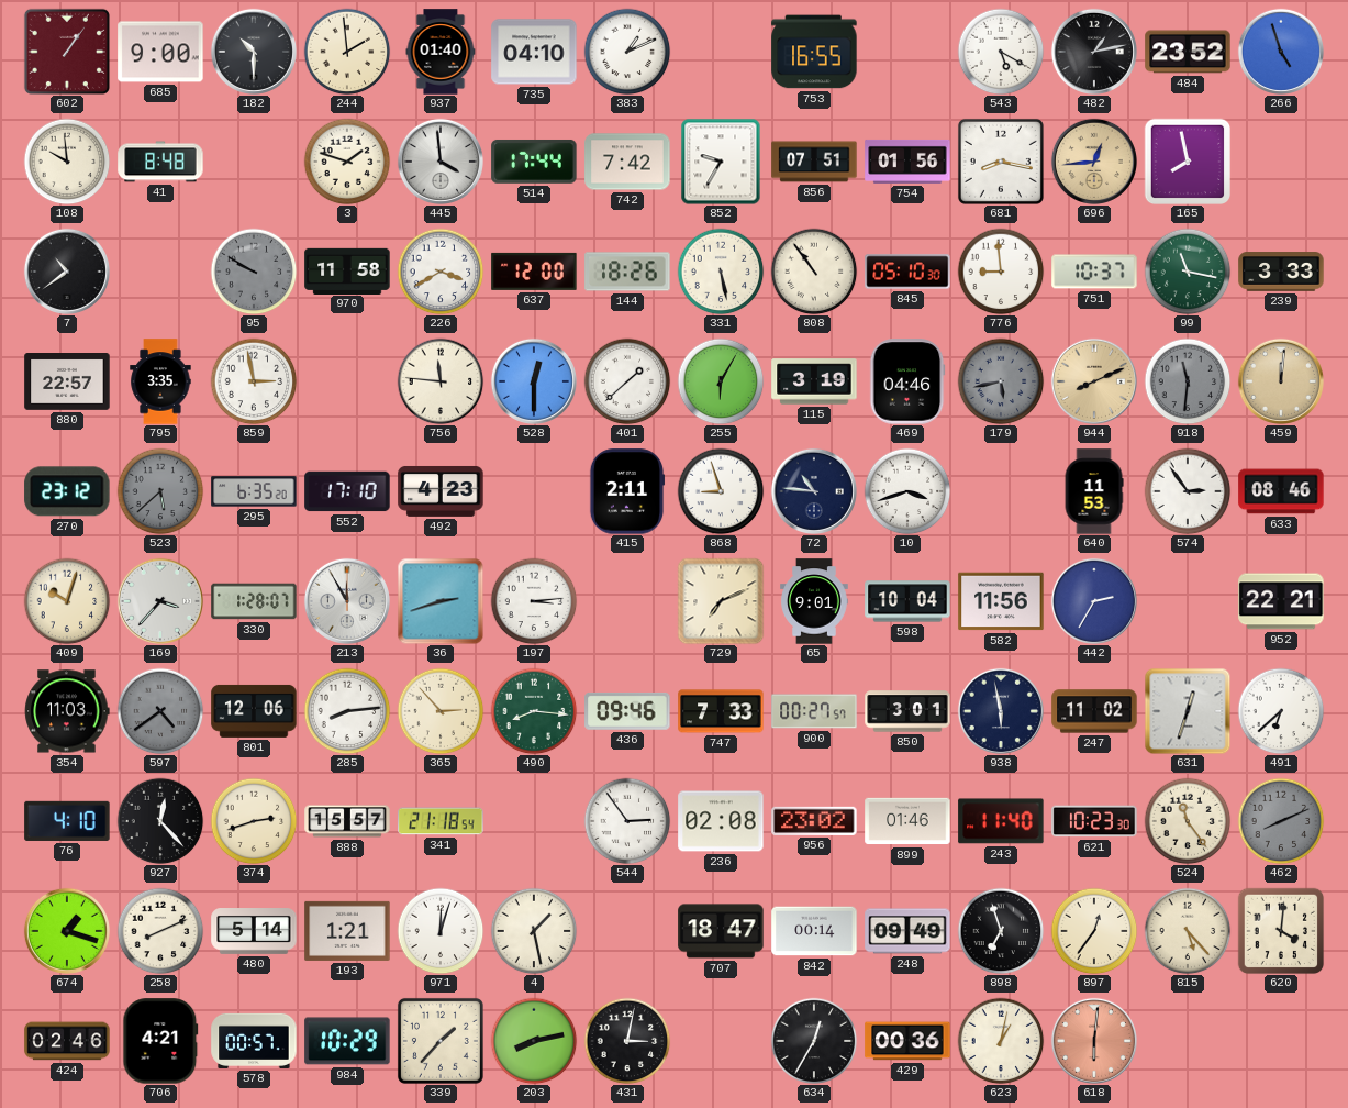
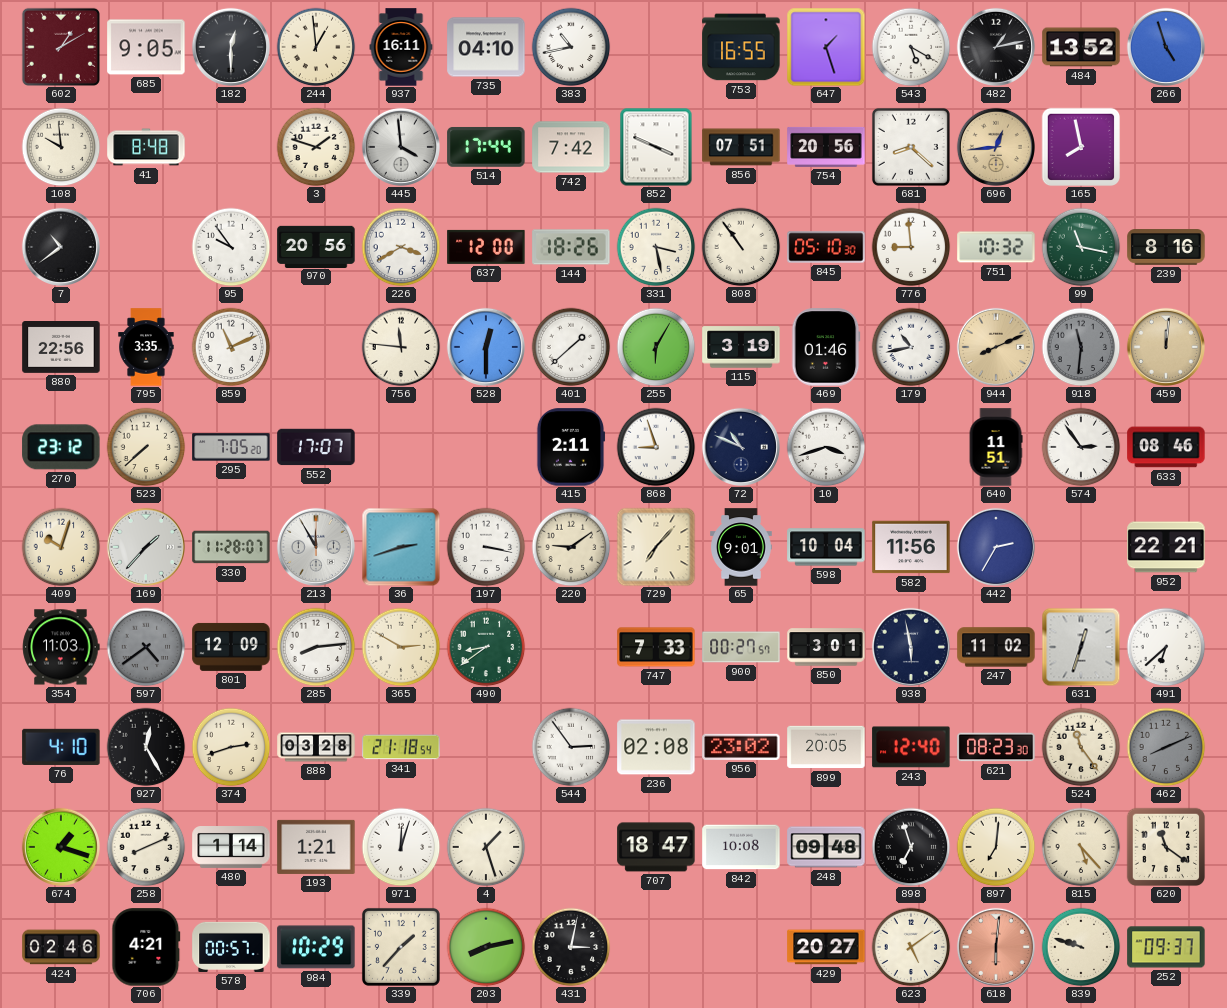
602: 1:06 -> 1:10 (61, 47)
685: 9:00 -> 9:05 (146, 47)
182: 10:30 -> 12:30 (231, 47)
244: 1:59 -> 12:59 (316, 47)
937: 01:40 -> 16:11 (401, 47)
383: 1:11 -> 10:43 (571, 47)
647: none -> 1:27 (826, 47)
484: 23:52 -> 13:52 (1081, 47)
852: 9:35 -> 3:49 (656, 147)
754: 01:56 -> 20:56 (826, 147)
681: 8:17 -> 8:22 (911, 147)
95: 9:50 -> 9:54 (231, 247)
95 dial: grey -> white (231, 247)
970: 11:58 -> 20:56 (316, 246)
331: 5:28 -> 3:28 (656, 247)
751: 10:37 -> 10:32 (996, 247)
239: 3:33 -> 8:16 (1166, 247)
880: 22:57 -> 22:56 (61, 348)
859: 2:58 -> 11:11 (231, 347)
469: 04:46 -> 01:46 (826, 347)
179: 5:43 -> 10:43 (911, 347)
179 dial: grey -> white (911, 347)
523: 5:38 -> 7:38 (146, 447)
523 dial: grey -> cream (146, 447)
295: 6:35 -> 7:05 (231, 447)
552: 17:10 -> 17:07 (316, 447)
492: 4:23 -> none (441, 491)
72: 10:46 -> 10:49 (741, 447)
640: 11:53 -> 11:51 (996, 447)
169: 3:37 -> 1:37 (146, 547)
330: 1:28 -> 11:28 (231, 547)
197: 3:14 -> 3:17 (486, 547)
220: none -> 9:09 (571, 547)
729: 7:11 -> 7:07 (656, 547)
801: 12:06 -> 12:09 (231, 647)
365: 2:53 -> 2:50 (401, 647)
490: 8:16 -> 8:39 (486, 647)
436: 09:46 -> none (627, 711)
927: 12:23 -> 12:25 (146, 747)
888: 15:57 -> 03:28 (316, 747)
899: 01:46 -> 20:05 (826, 747)
243: 11:40 -> 12:40 (911, 747)
621: 10:23 -> 08:23 (996, 747)
480: 5:14 -> 1:14 (231, 848)
4: 1:28 -> 1:27 (486, 847)
842: 00:14 -> 10:08 (741, 847)
248: 09:49 -> 09:48 (826, 847)
897: 12:36 -> 7:01 (996, 847)
620: 4:01 -> 11:21 (1166, 847)
634: 12:35 -> none (814, 1041)
429: 00:36 -> 20:27 (826, 947)
623: 1:02 -> 5:09 (911, 947)
839: none -> 9:48 (1081, 947)
252: none -> 09:37 (1166, 947)
